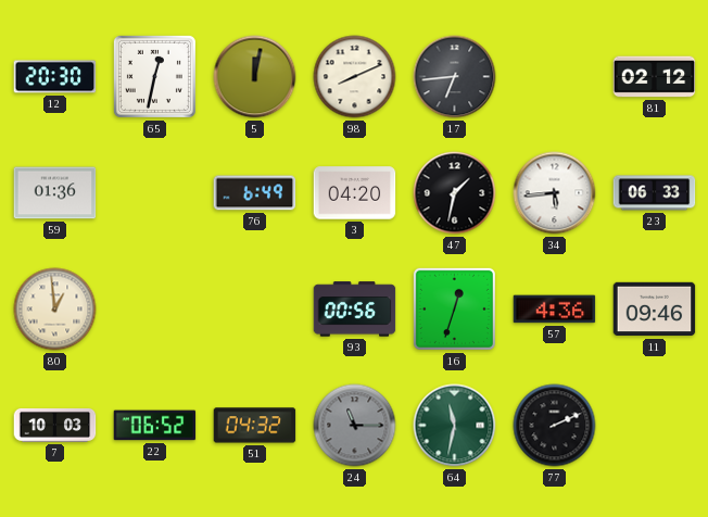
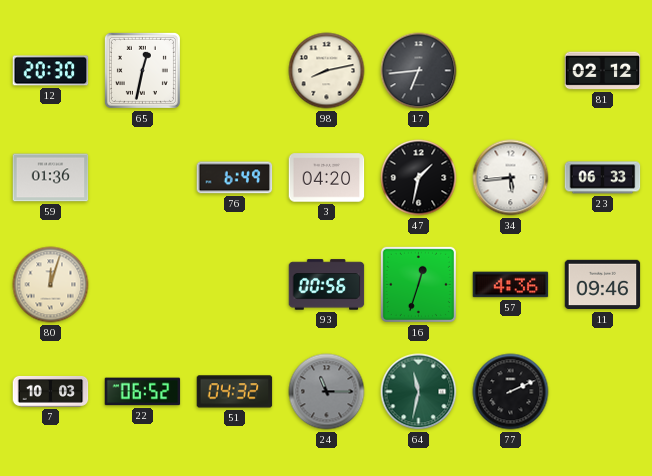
5: 12:02 -> none (255, 77)
98: 8:11 -> 8:13 (327, 71)
80: 12:59 -> 12:03 (51, 285)
